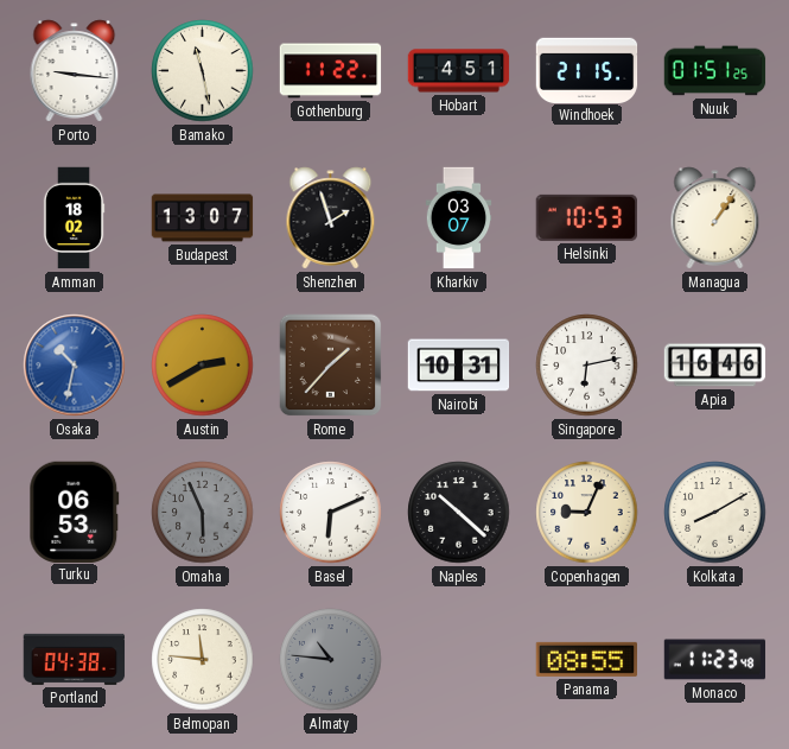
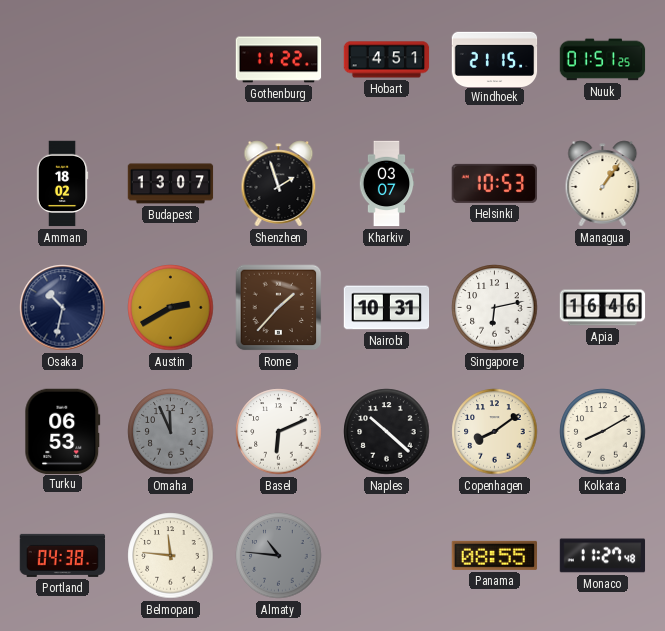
Porto: 9:16 -> none (75, 71)
Bamako: 11:28 -> none (203, 71)
Osaka dial: blue -> navy (63, 308)
Omaha: 5:56 -> 11:56 (171, 432)
Copenhagen: 9:04 -> 8:09 (495, 432)
Monaco: 11:23 -> 11:27 (603, 556)
